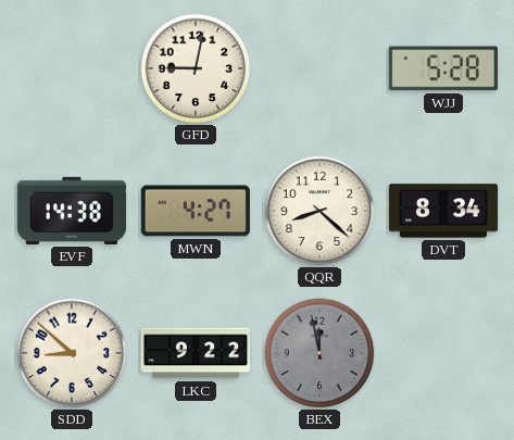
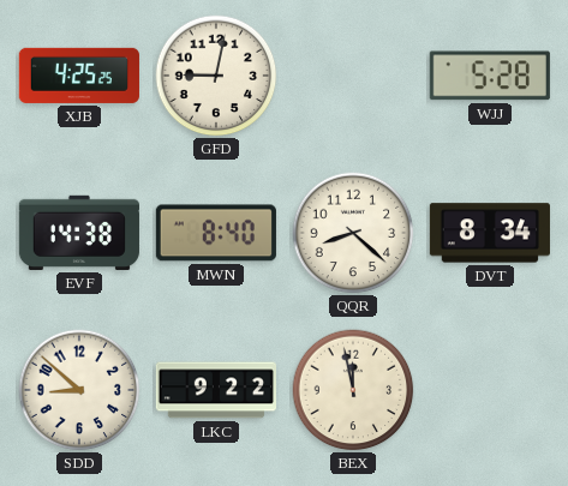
XJB: none -> 4:25 (79, 76)
MWN: 4:27 -> 8:40 (216, 233)
BEX dial: grey -> cream (353, 390)
